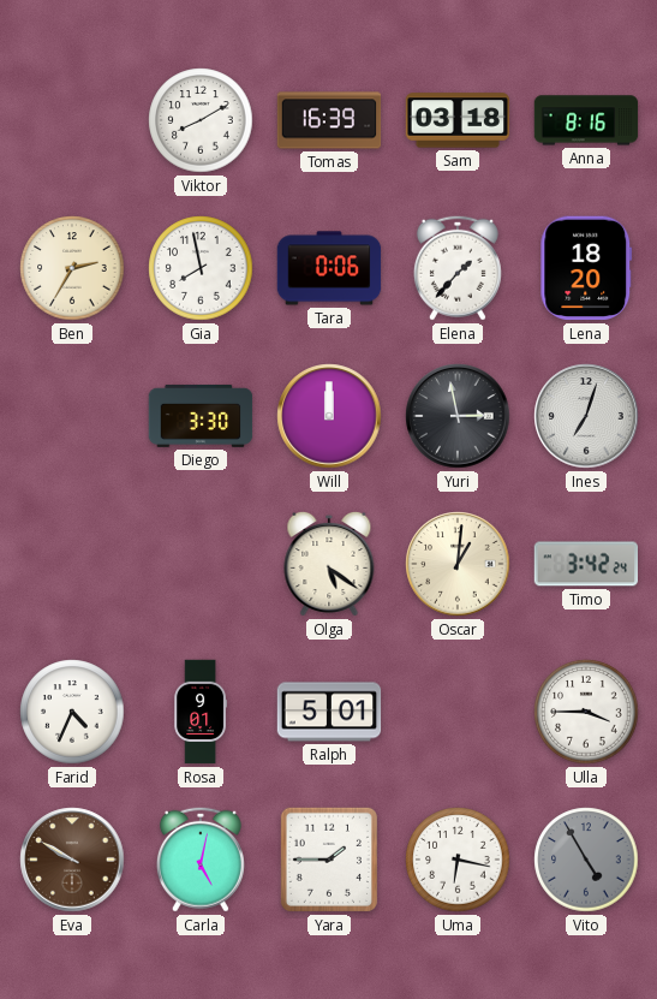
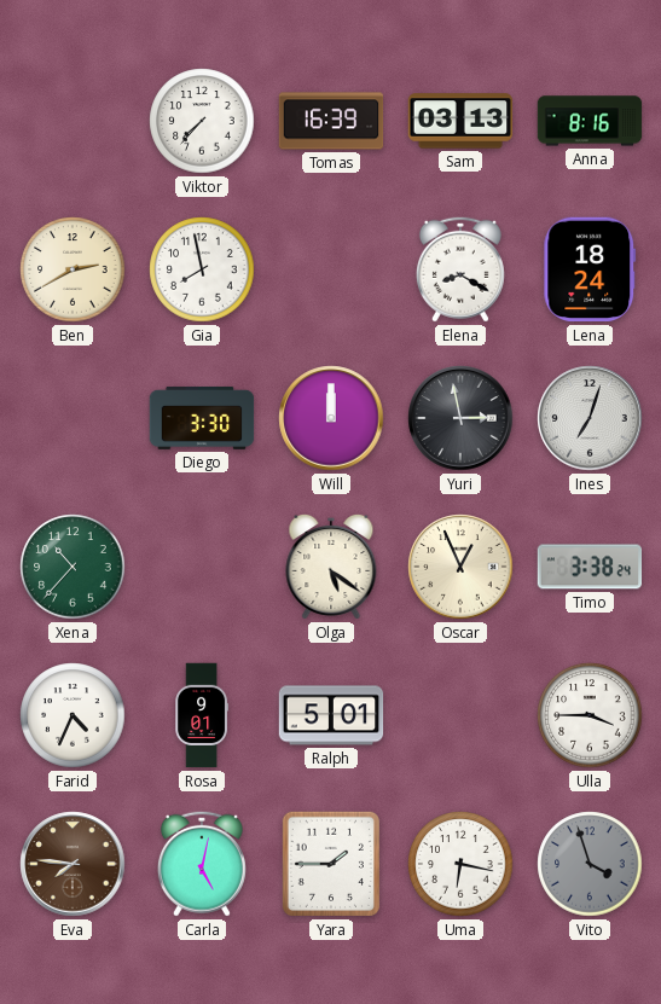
Viktor: 8:10 -> 7:37 (202, 121)
Sam: 03:18 -> 03:13 (460, 121)
Ben: 2:35 -> 2:40 (73, 269)
Tara: 0:06 -> none (329, 268)
Elena: 1:37 -> 8:20 (460, 269)
Lena: 18:20 -> 18:24 (590, 269)
Xena: none -> 10:37 (73, 567)
Oscar: 1:01 -> 12:56 (460, 567)
Timo: 3:42 -> 3:38 (590, 567)
Eva: 9:50 -> 7:46 (73, 864)
Vito: 4:55 -> 3:57 (590, 864)
